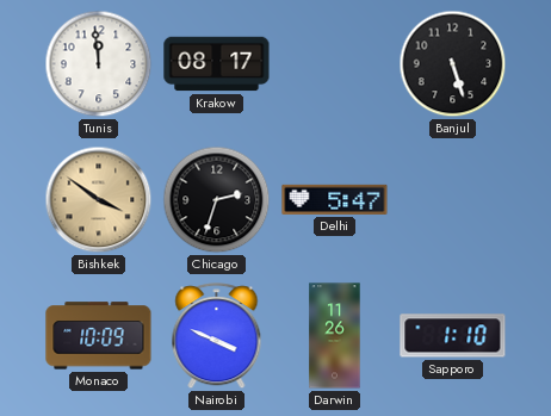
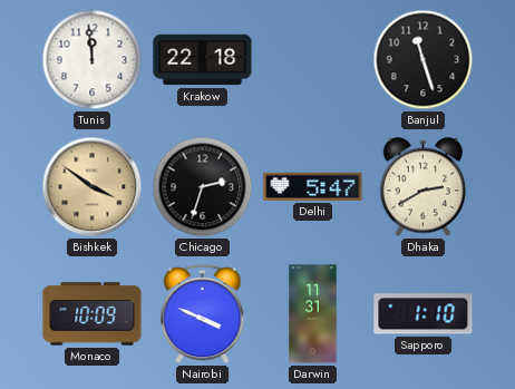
Krakow: 08:17 -> 22:18 (203, 60)
Banjul: 5:27 -> 11:27 (424, 60)
Dhaka: none -> 2:40 (424, 187)
Darwin: 11:26 -> 11:31 (313, 314)
